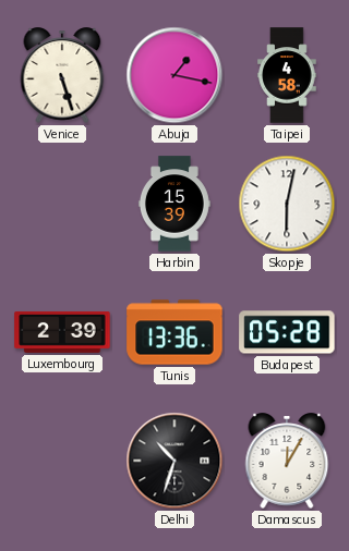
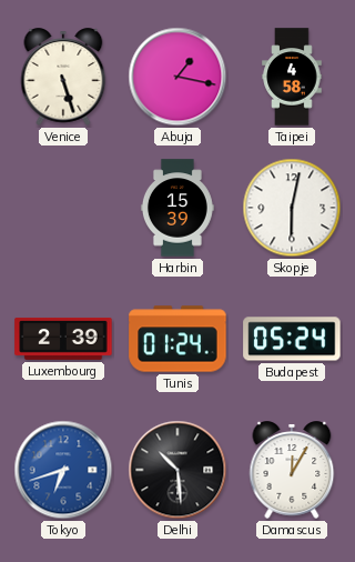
Tunis: 13:36 -> 01:24 (177, 339)
Budapest: 05:28 -> 05:24 (292, 339)
Tokyo: none -> 6:42 (63, 470)
Delhi: 10:33 -> 10:29 (177, 470)
